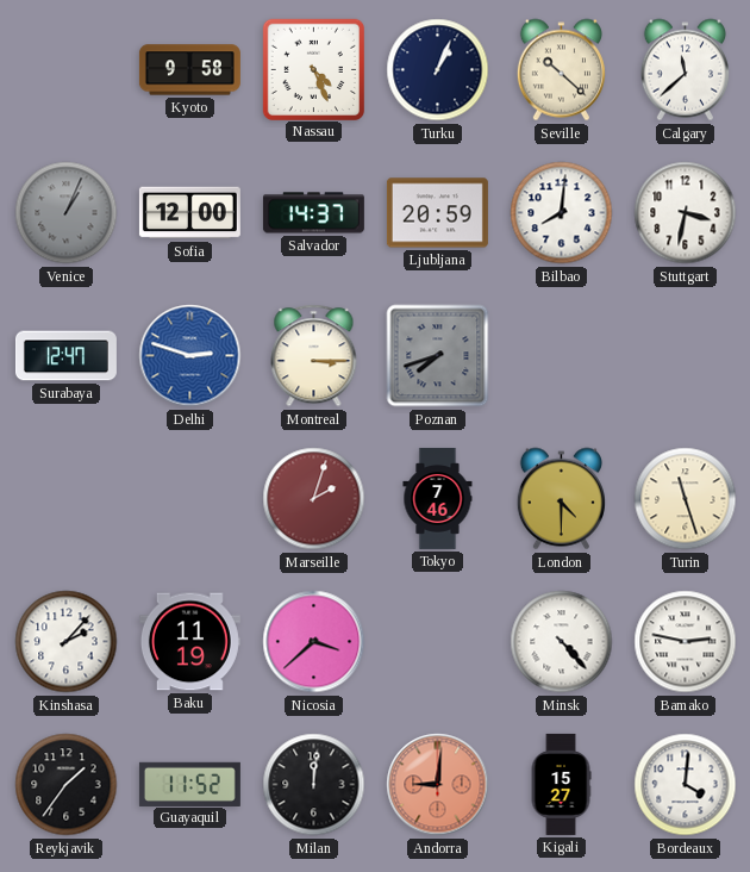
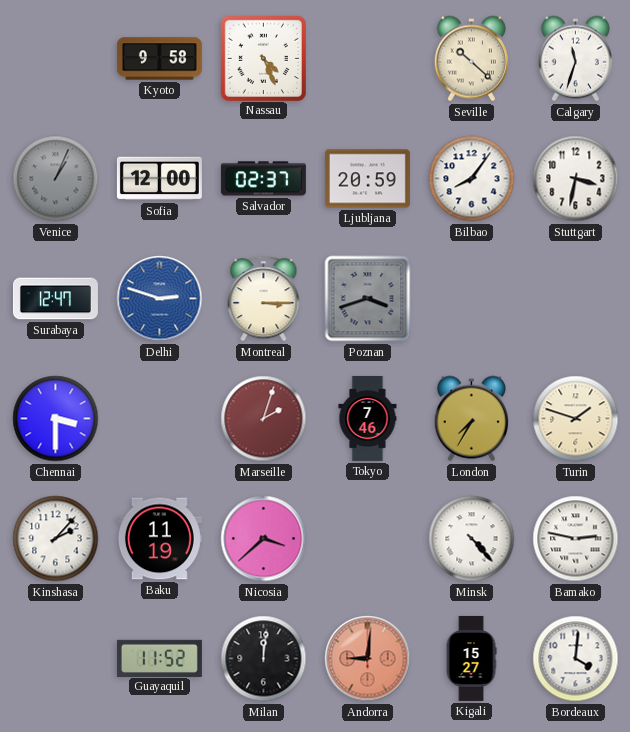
Turku: 1:04 -> none (438, 70)
Calgary: 11:38 -> 11:33 (575, 59)
Salvador: 14:37 -> 02:37 (263, 179)
Bilbao: 8:01 -> 8:06 (472, 179)
Poznan: 7:42 -> 3:42 (368, 299)
Chennai: none -> 3:30 (56, 419)
London: 4:30 -> 7:35 (471, 419)
Turin: 11:27 -> 1:48 (576, 419)
Reykjavik: 1:36 -> none (67, 785)
